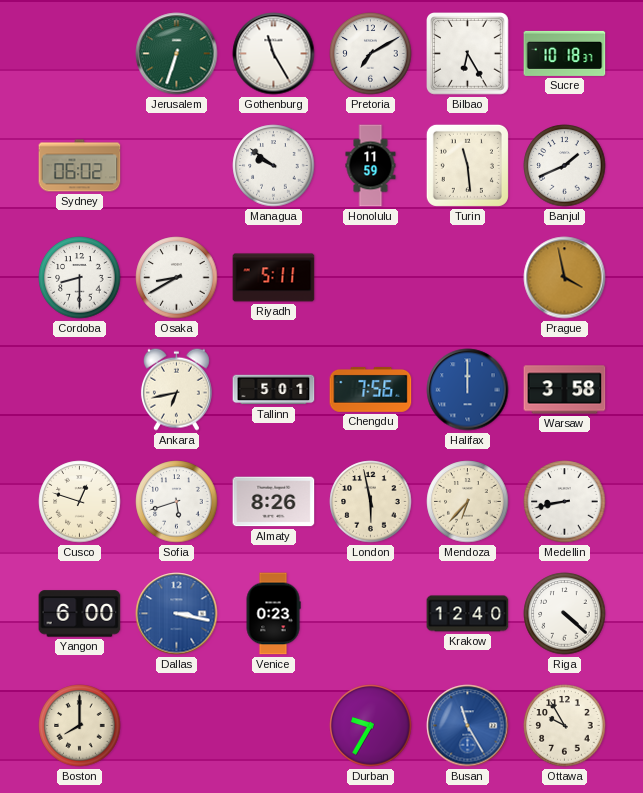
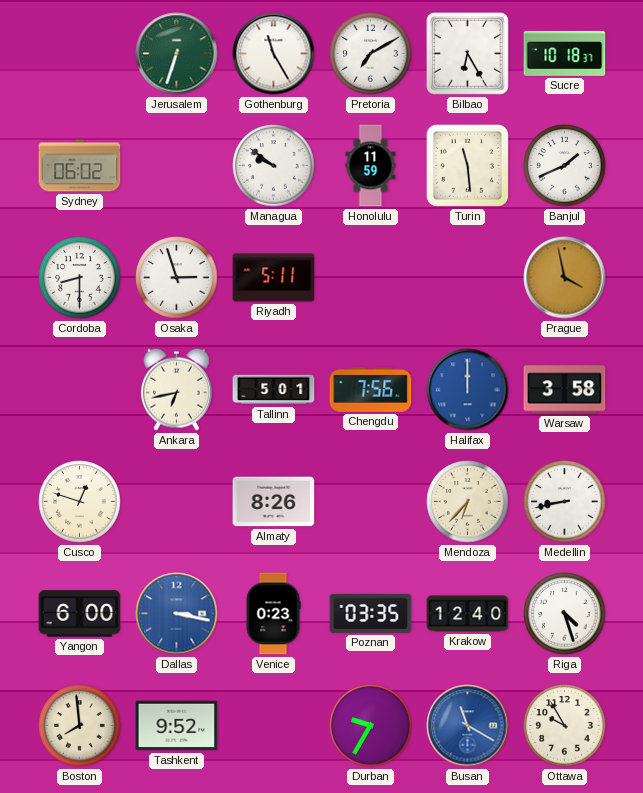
Osaka: 8:40 -> 2:57 (177, 278)
Sofia: 5:42 -> none (177, 502)
London: 5:58 -> none (371, 502)
Poznan: none -> 03:35 (371, 613)
Riga: 4:22 -> 4:27 (565, 614)
Boston: 8:00 -> 7:59 (80, 726)
Tashkent: none -> 9:52 (177, 726)
Busan: 11:25 -> 11:20 (468, 726)
